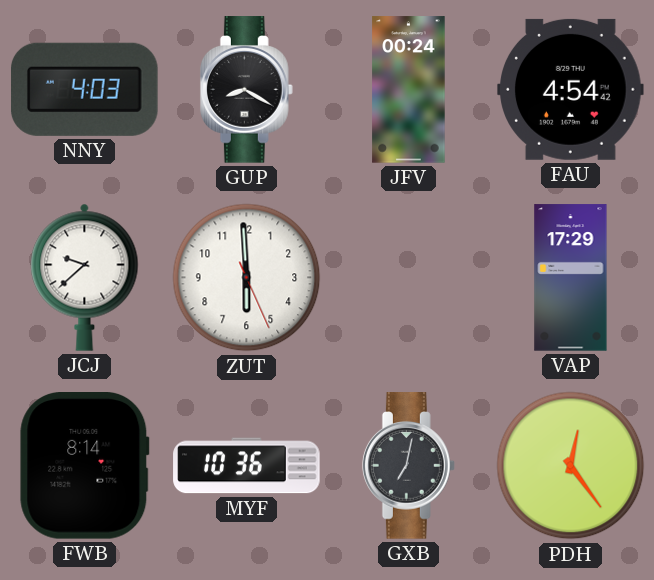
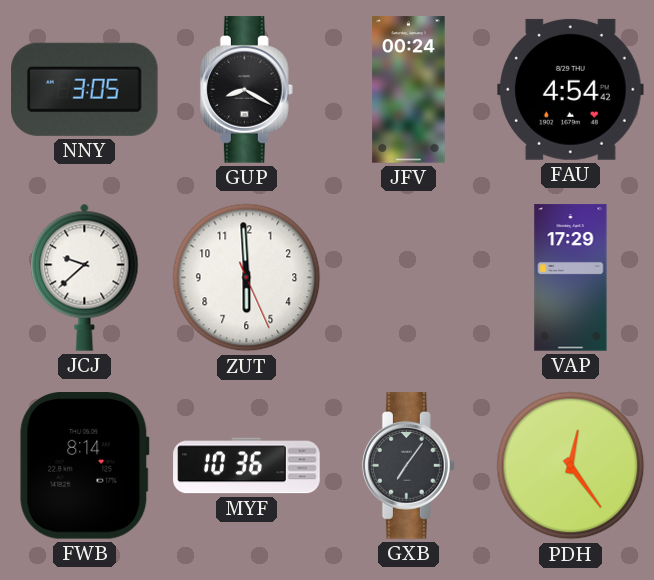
NNY: 4:03 -> 3:05 (84, 89)
GXB: 7:02 -> 7:06 (408, 466)
